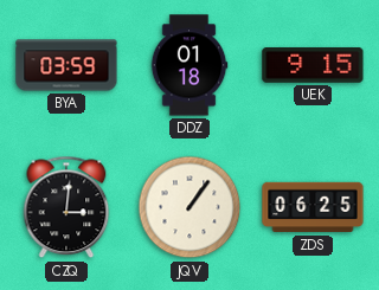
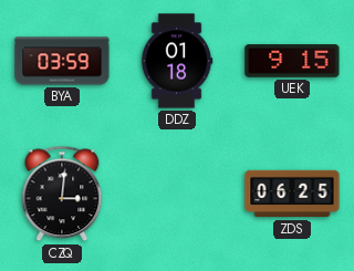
JQV: 1:06 -> none (189, 207)
